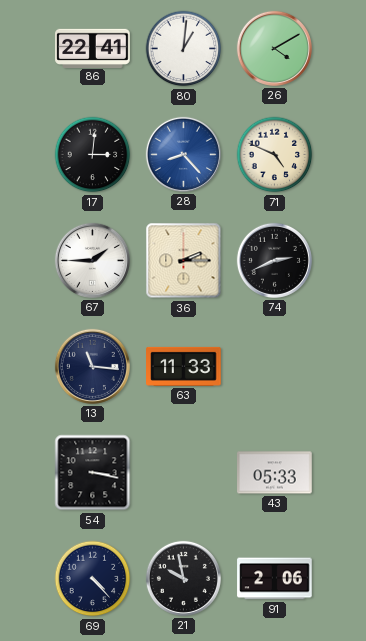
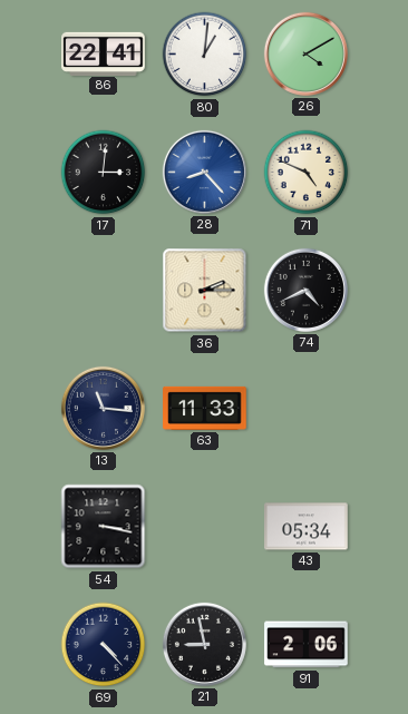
67: 1:45 -> none (92, 260)
74: 2:41 -> 4:41 (305, 290)
43: 05:33 -> 05:34 (307, 527)
21: 9:58 -> 8:58 (204, 644)
